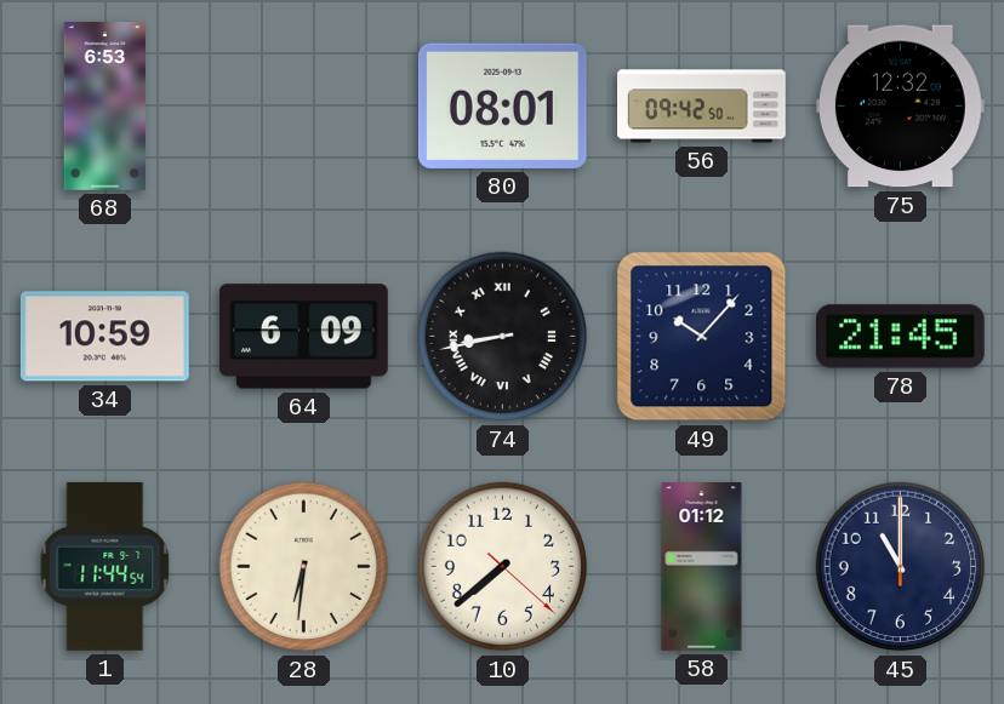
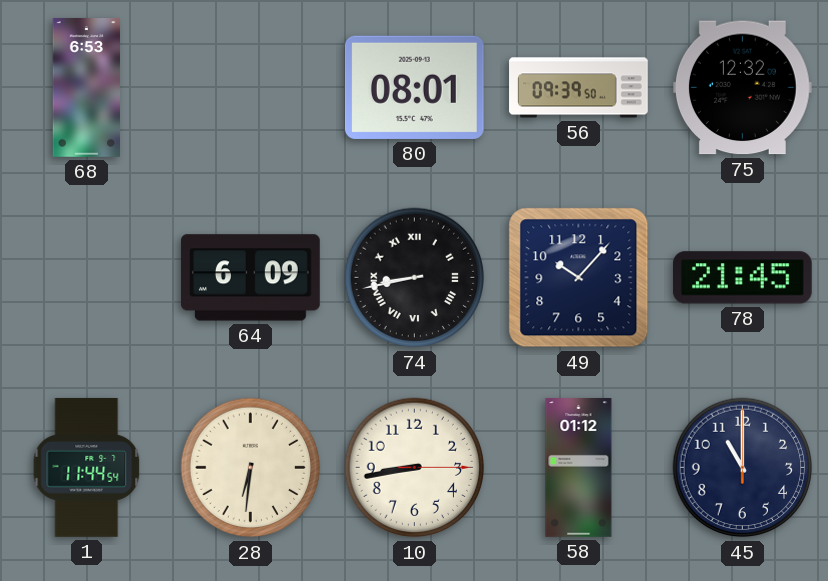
56: 09:42 -> 09:39 (579, 88)
34: 10:59 -> none (104, 337)
10: 7:38 -> 8:43 (415, 468)
